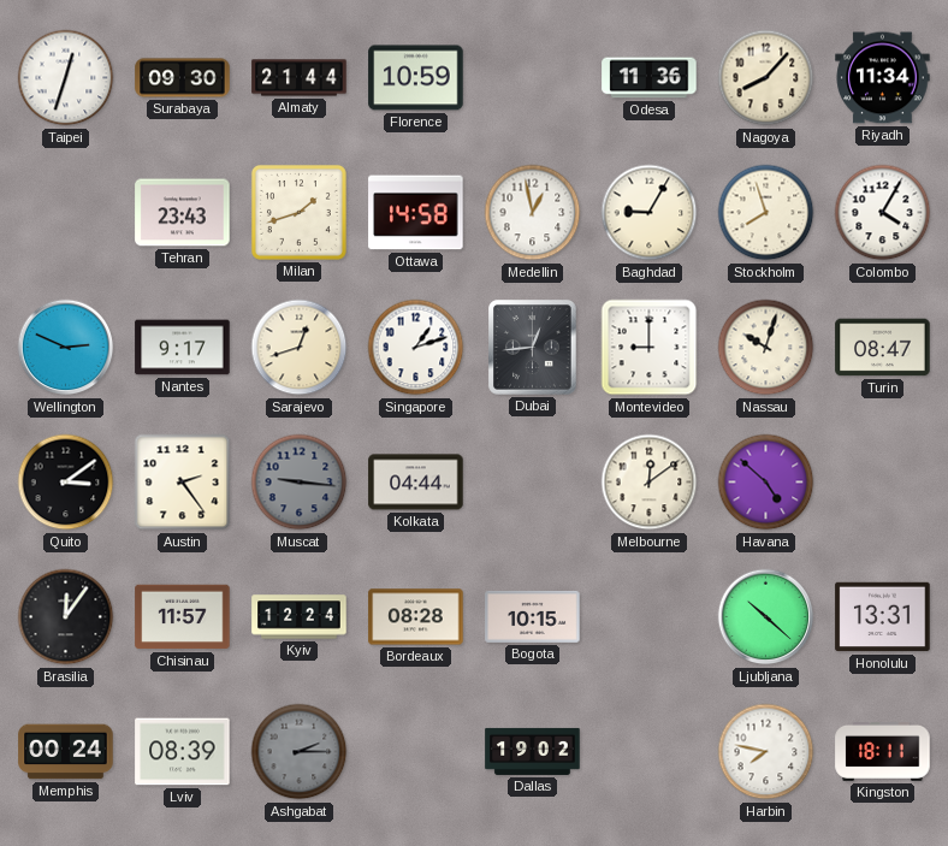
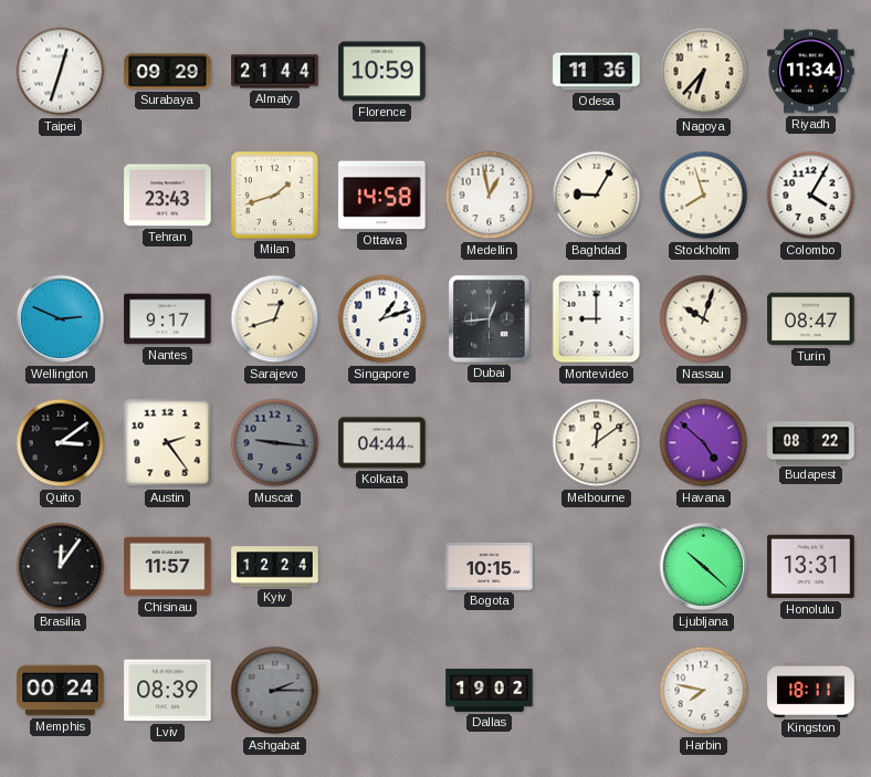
Surabaya: 09:30 -> 09:29 (168, 72)
Nagoya: 8:07 -> 6:37 (704, 72)
Budapest: none -> 08:22 (811, 443)
Bordeaux: 08:28 -> none (416, 617)
